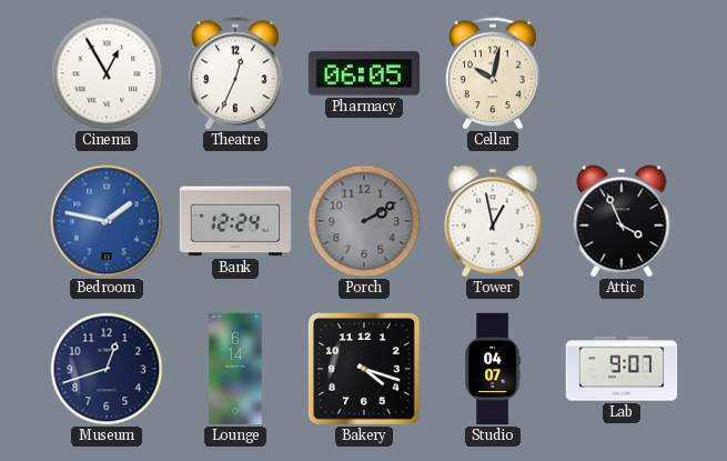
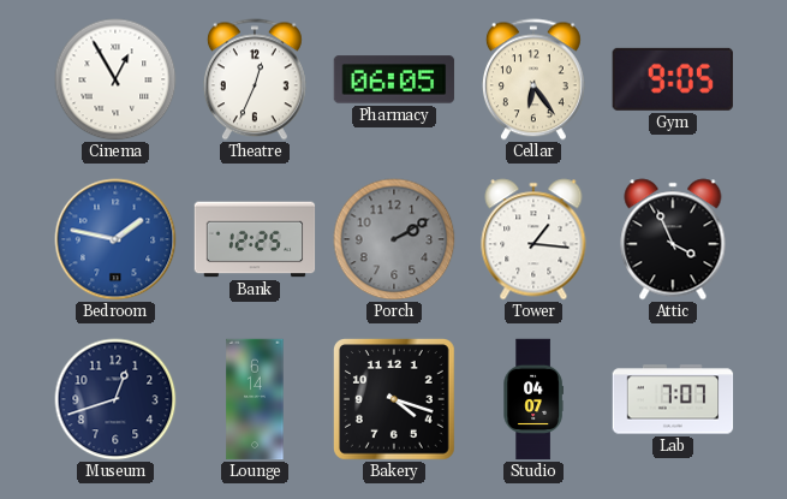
Cellar: 10:02 -> 6:24 (533, 79)
Gym: none -> 9:05 (673, 79)
Bank: 12:24 -> 12:25 (255, 239)
Tower: 12:58 -> 1:16 (533, 239)
Lab: 9:07 -> 7:07 (673, 399)
